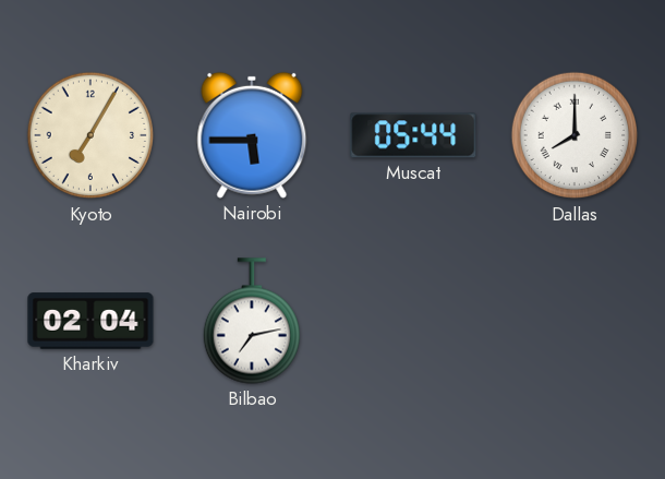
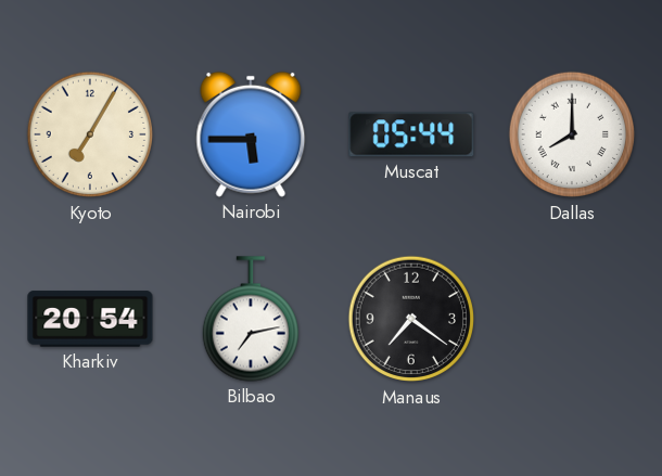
Kharkiv: 02:04 -> 20:54 (90, 319)
Manaus: none -> 7:21 (411, 319)
